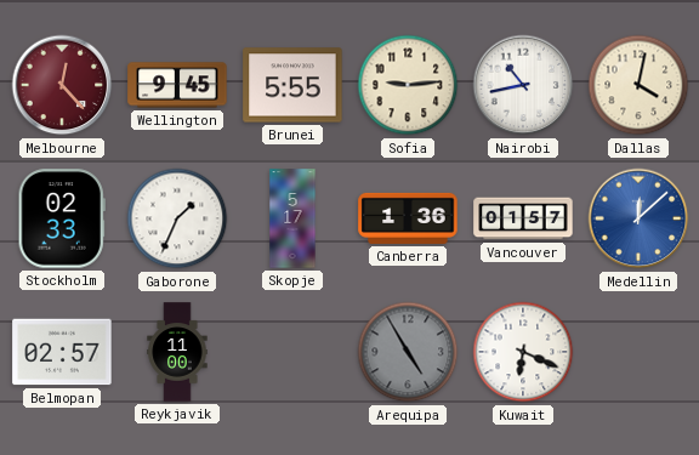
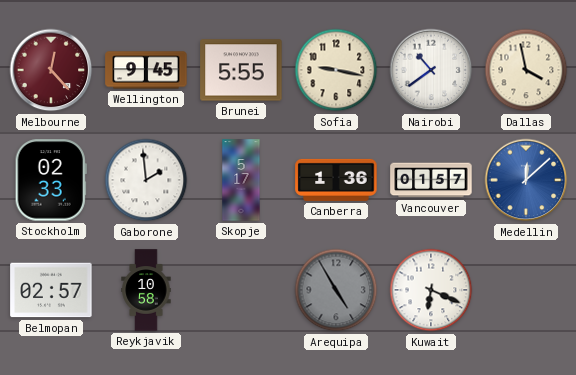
Sofia: 9:14 -> 9:17 (336, 70)
Nairobi: 10:43 -> 10:39 (431, 70)
Dallas: 4:02 -> 3:58 (526, 70)
Gaborone: 1:34 -> 1:59 (146, 180)
Reykjavik: 11:00 -> 10:58 (146, 290)
